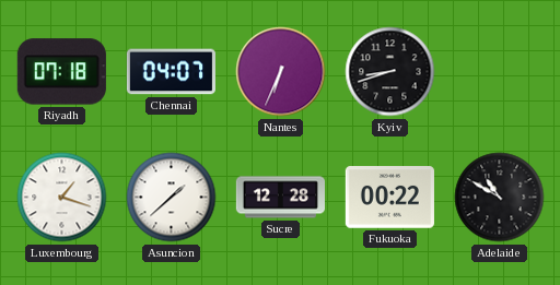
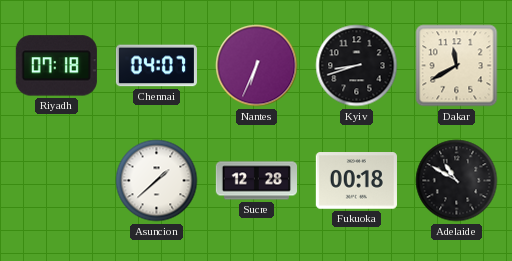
Dakar: none -> 11:40 (457, 66)
Luxembourg: 1:18 -> none (62, 198)
Fukuoka: 00:22 -> 00:18 (356, 181)
